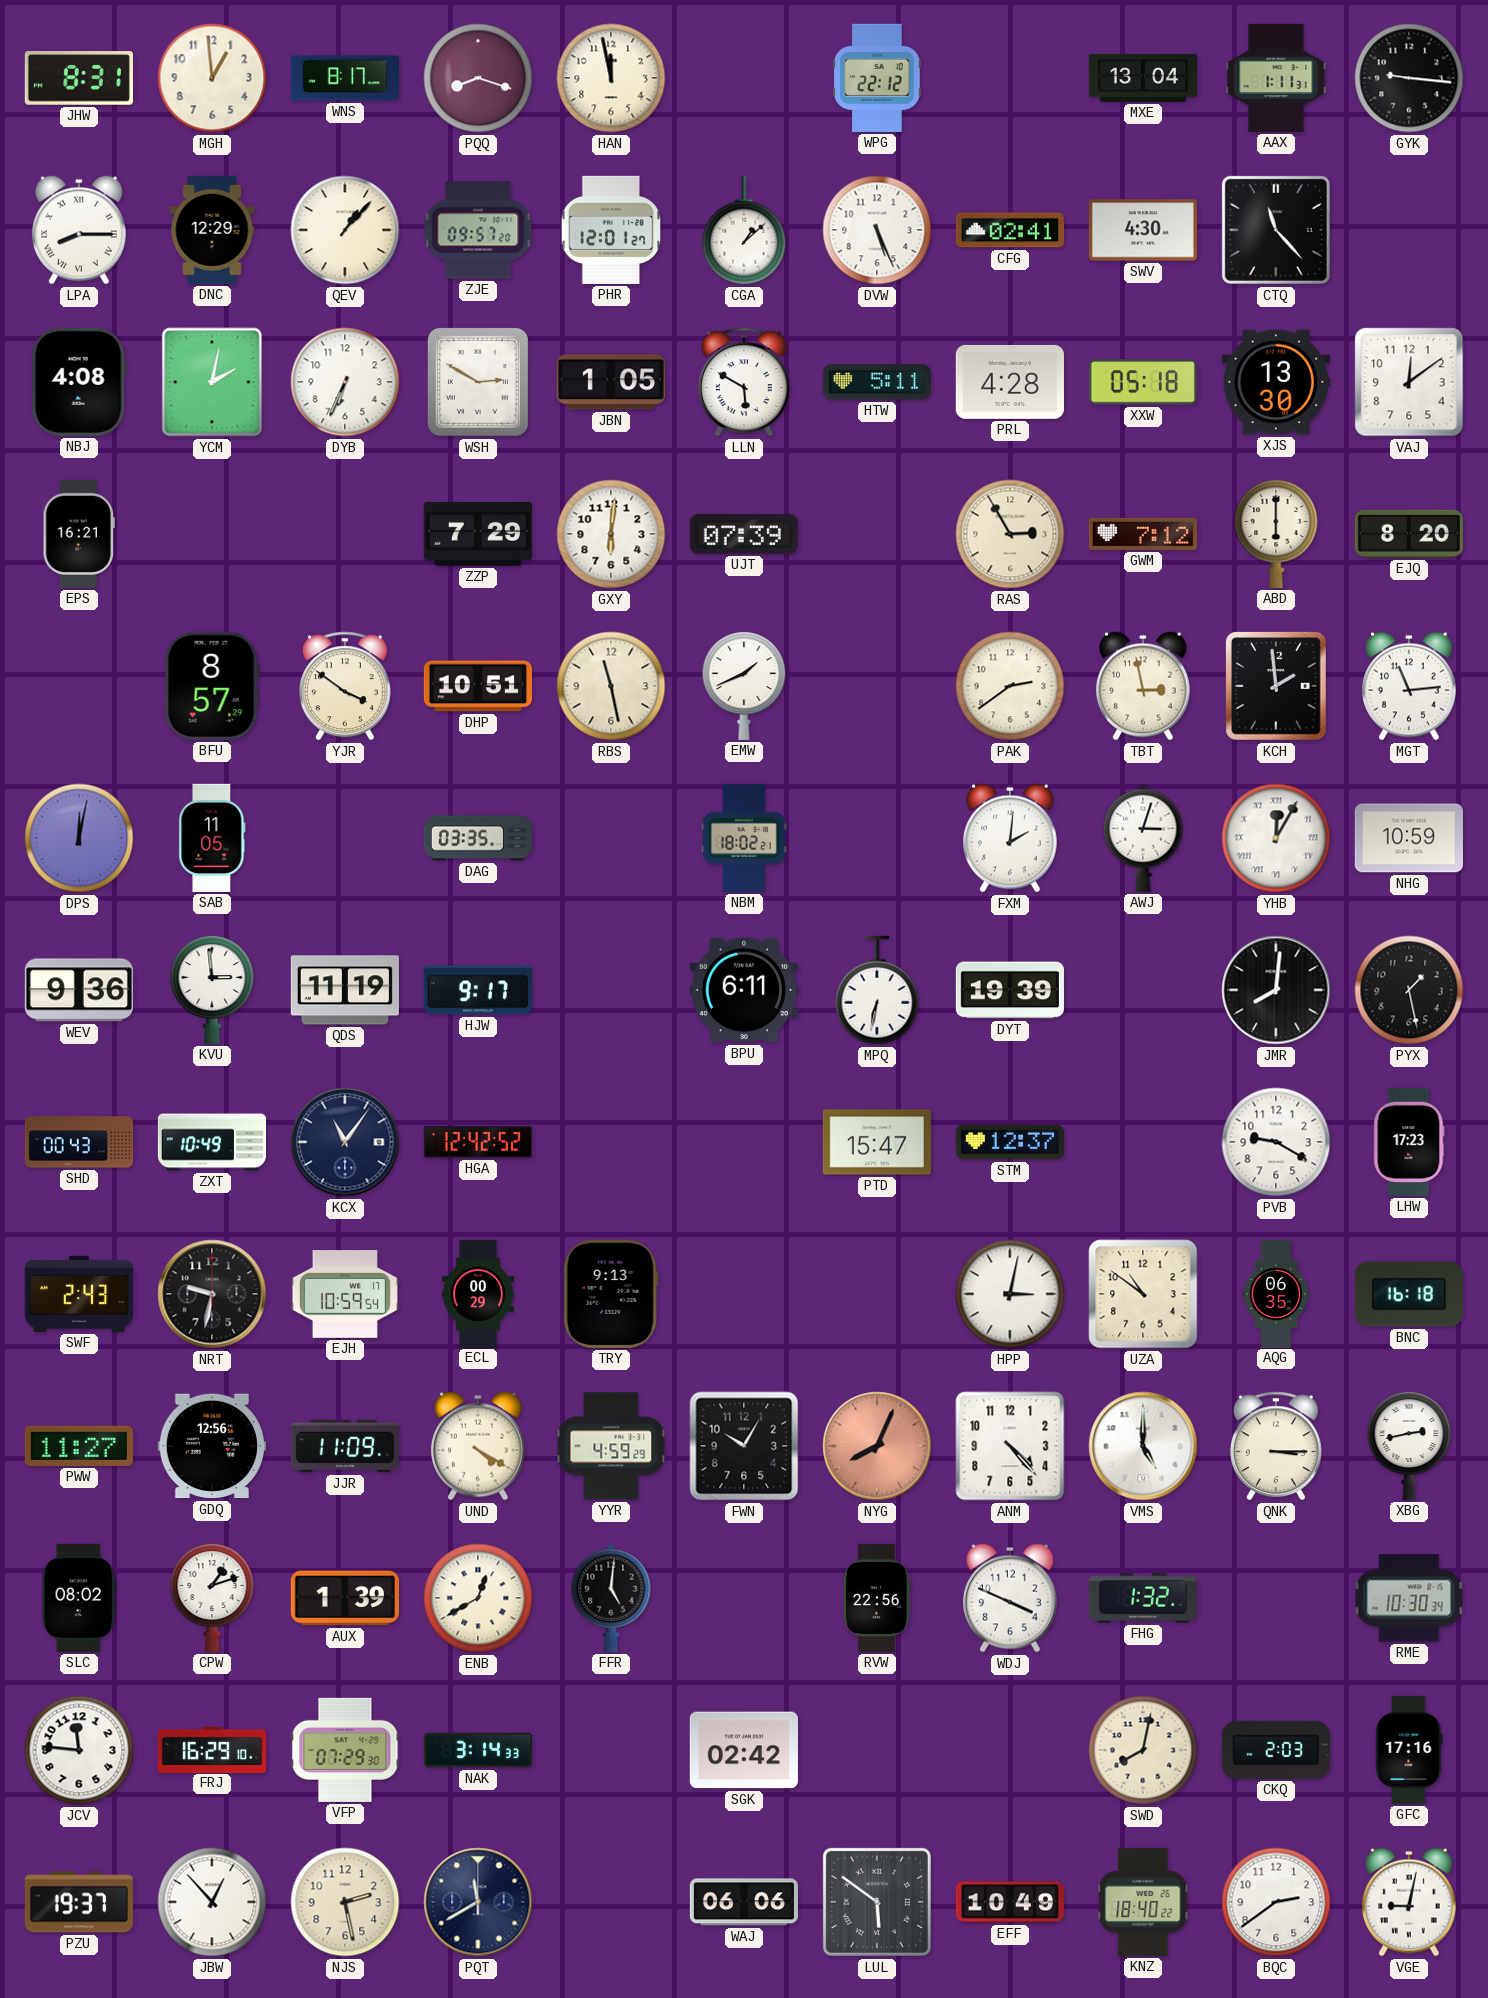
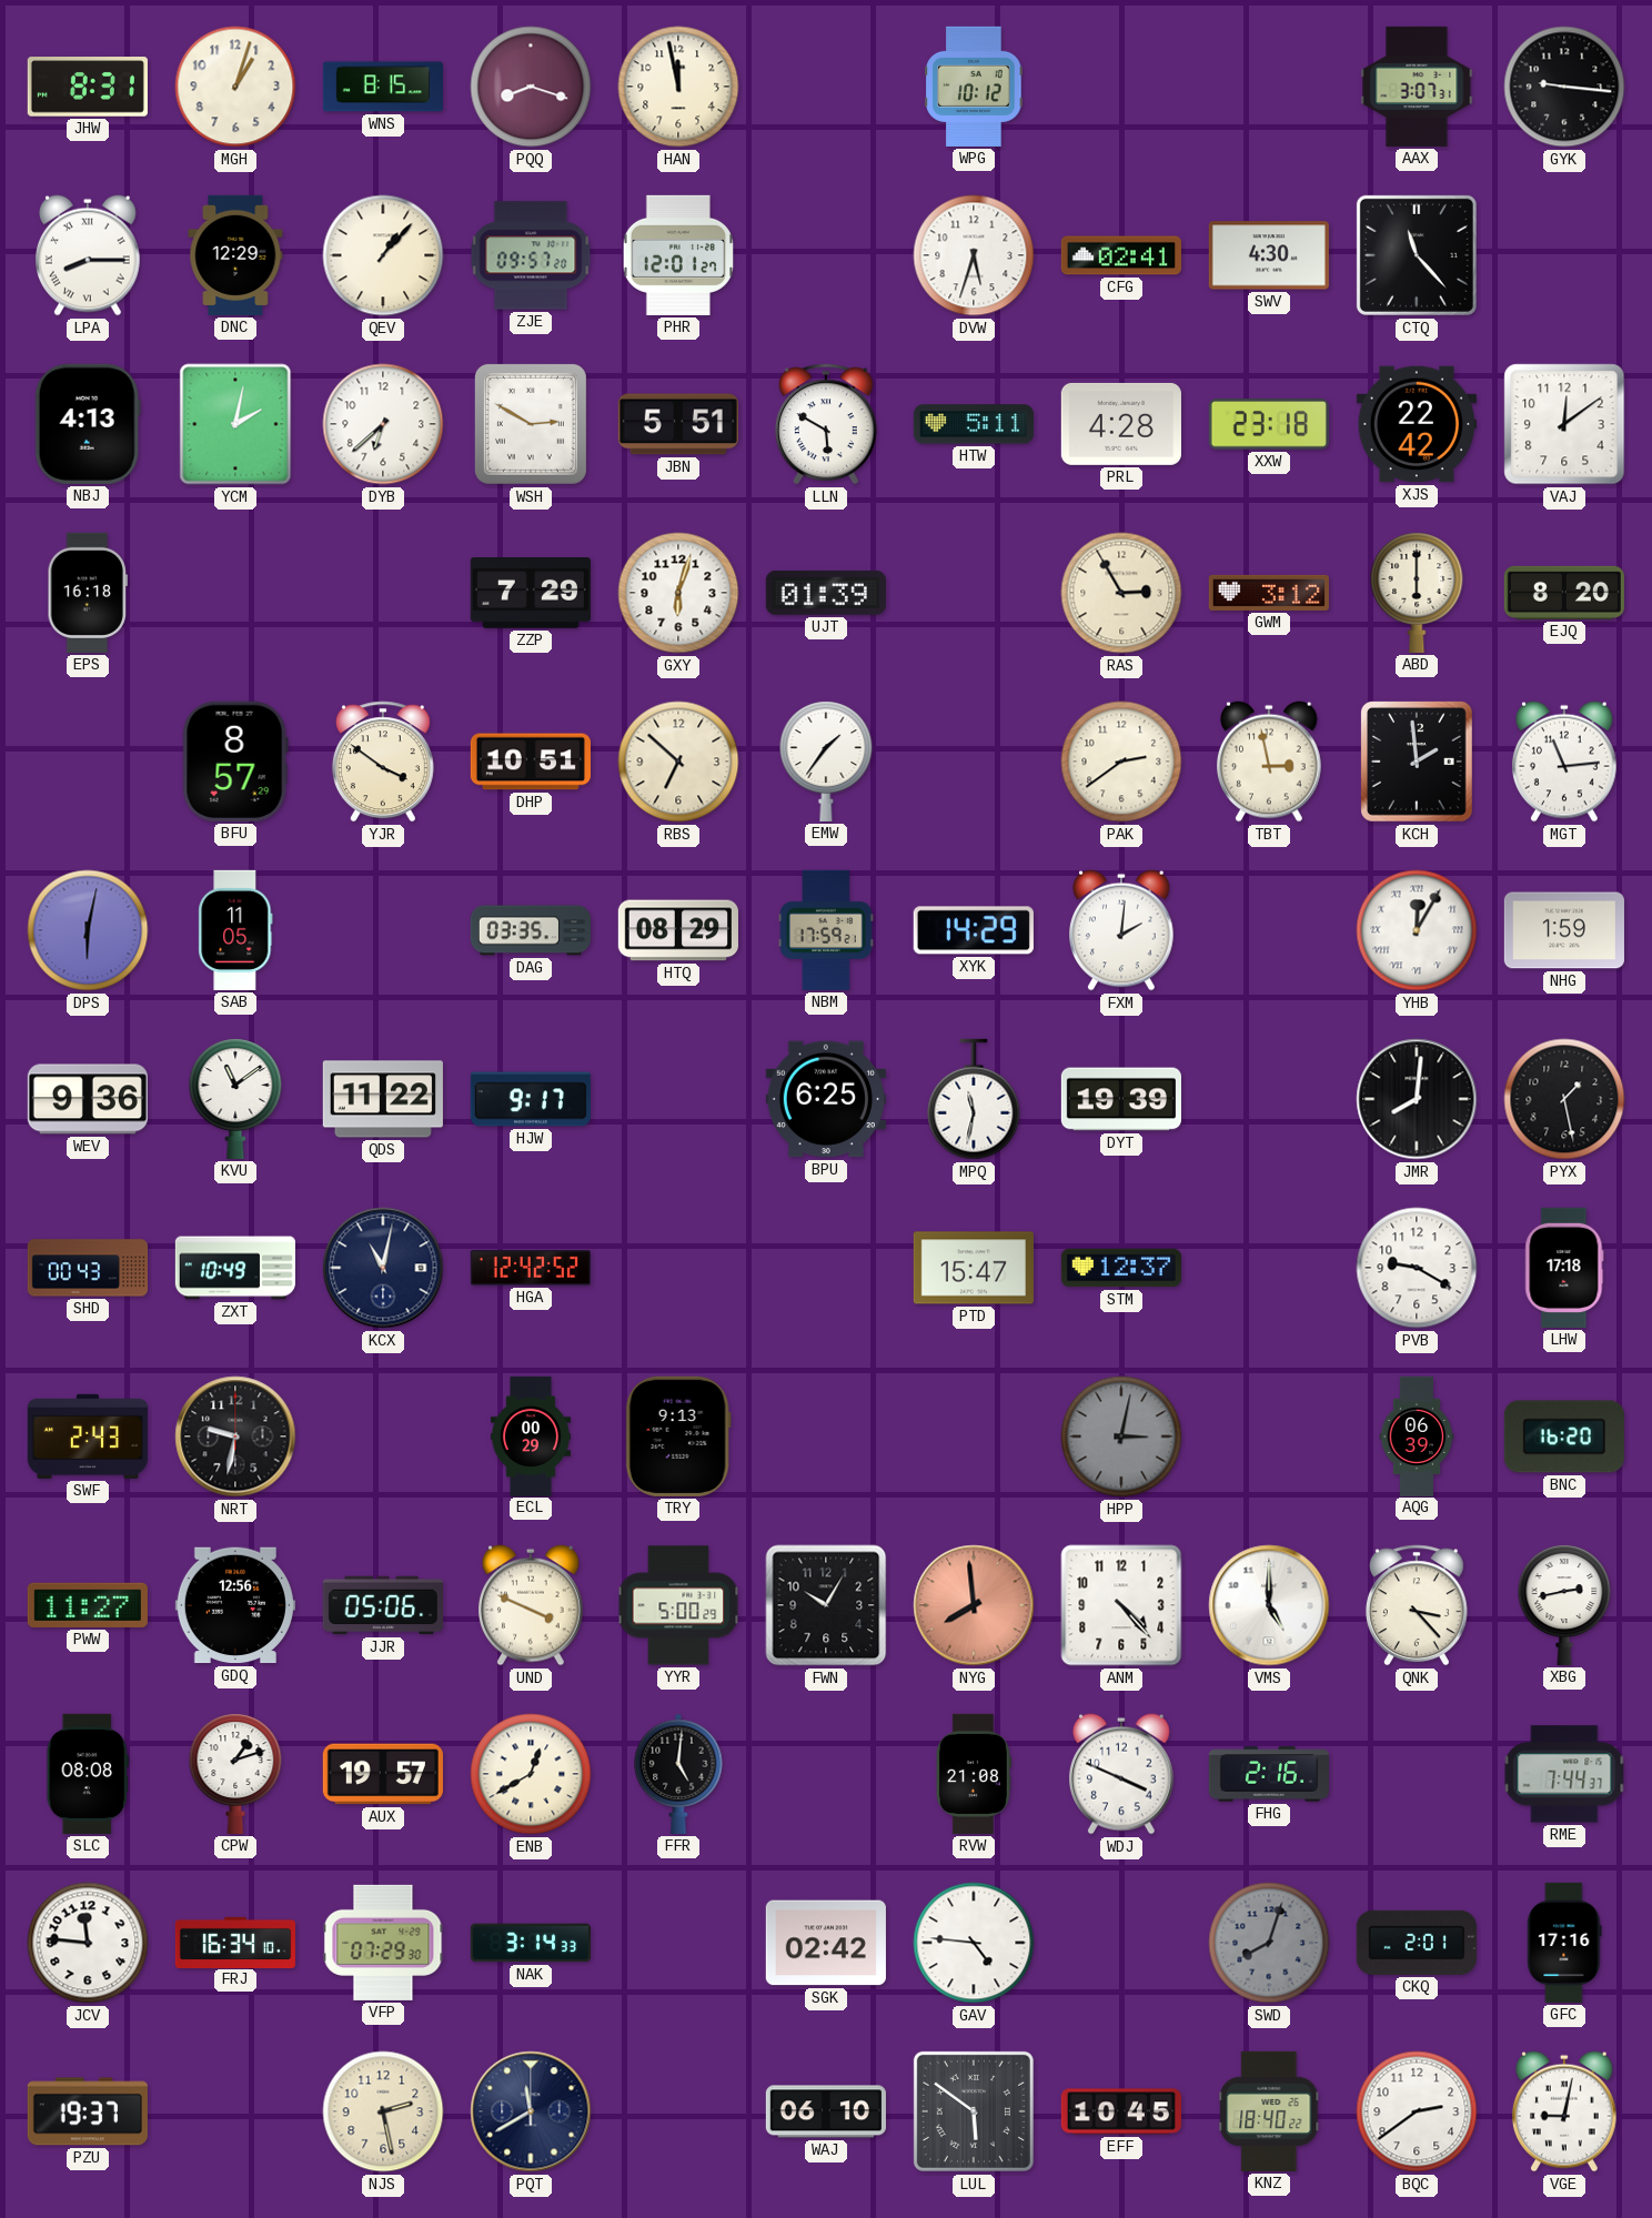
MGH: 12:59 -> 1:03 (235, 87)
WNS: 8:17 -> 8:15 (383, 87)
WPG: 22:12 -> 10:12 (974, 87)
MXE: 13:04 -> none (1143, 78)
AAX: 1:11 -> 3:07 (1417, 87)
CGA: 1:08 -> none (744, 230)
DVW: 5:26 -> 5:33 (974, 255)
NBJ: 4:08 -> 4:13 (88, 424)
DYB: 6:34 -> 6:38 (383, 424)
JBN: 1:05 -> 5:51 (678, 424)
XXW: 05:18 -> 23:18 (1269, 424)
XJS: 13:30 -> 22:42 (1417, 424)
EPS: 16:21 -> 16:18 (88, 593)
GXY: 6:01 -> 6:03 (678, 593)
UJT: 07:39 -> 01:39 (826, 593)
GWM: 7:12 -> 3:12 (1269, 593)
RBS: 11:28 -> 6:52 (678, 762)
EMW: 1:41 -> 1:36 (826, 762)
DPS: 12:02 -> 6:02 (88, 930)
HTQ: none -> 08:29 (678, 930)
NBM: 18:02 -> 17:59 (826, 930)
XYK: none -> 14:29 (974, 930)
AWJ: 3:03 -> none (1143, 838)
NHG: 10:59 -> 1:59 (1564, 930)
KVU: 2:59 -> 11:09 (235, 1099)
QDS: 11:19 -> 11:22 (383, 1099)
BPU: 6:11 -> 6:25 (826, 1099)
MPQ: 6:32 -> 11:32 (974, 1099)
KCX: 11:06 -> 11:02 (383, 1268)
LHW: 17:23 -> 17:18 (1564, 1268)
EJH: 10:59 -> none (345, 1294)
HPP dial: white -> grey (1121, 1436)
UZA: 10:51 -> none (1143, 1294)
AQG: 06:35 -> 06:39 (1417, 1435)
BNC: 16:18 -> 16:20 (1564, 1436)
JJR: 11:09 -> 05:06 (383, 1605)
UND: 4:20 -> 3:49 (532, 1605)
YYR: 4:59 -> 5:00 (678, 1605)
NYG: 8:04 -> 7:59 (974, 1605)
QNK: 3:15 -> 3:23 (1417, 1605)
SLC: 08:02 -> 08:08 (87, 1774)
AUX: 1:39 -> 19:57 (383, 1774)
RVW: 22:56 -> 21:08 (974, 1774)
FHG: 1:32 -> 2:16 (1269, 1774)
RME: 10:30 -> 7:44 (1564, 1774)
FRJ: 16:29 -> 16:34 (234, 1942)
GAV: none -> 4:46 (974, 1943)
SWD: 8:02 -> 8:03 (1269, 1943)
SWD dial: cream -> grey (1269, 1943)
CKQ: 2:03 -> 2:01 (1417, 1943)
JBW: 12:53 -> none (212, 1902)
WAJ: 06:06 -> 06:10 (826, 2111)
EFF: 10:49 -> 10:45 (1121, 2111)
